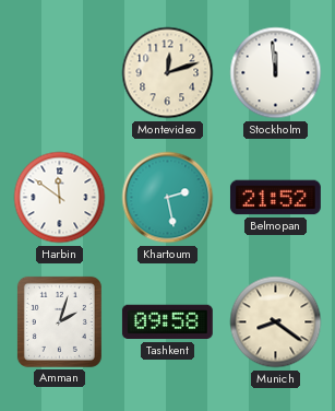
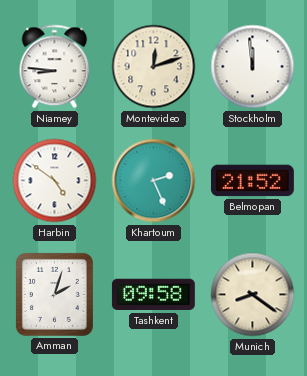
Niamey: none -> 8:46 (55, 67)
Harbin: 11:51 -> 4:51 (55, 181)
Khartoum: 2:28 -> 2:26 (154, 181)
